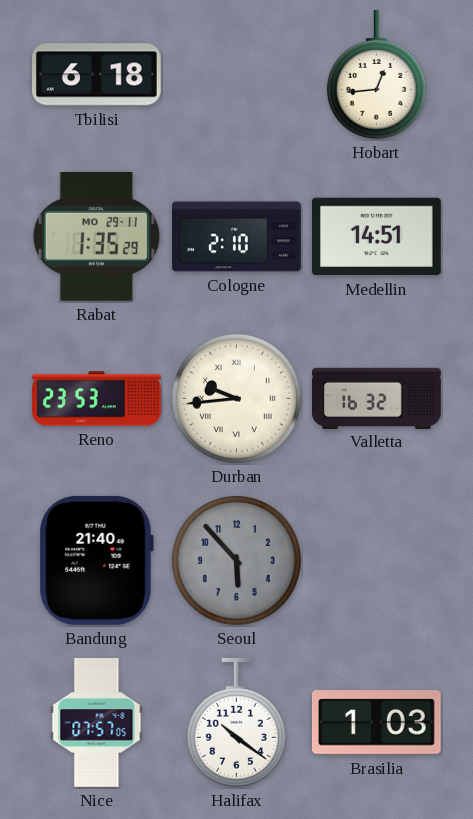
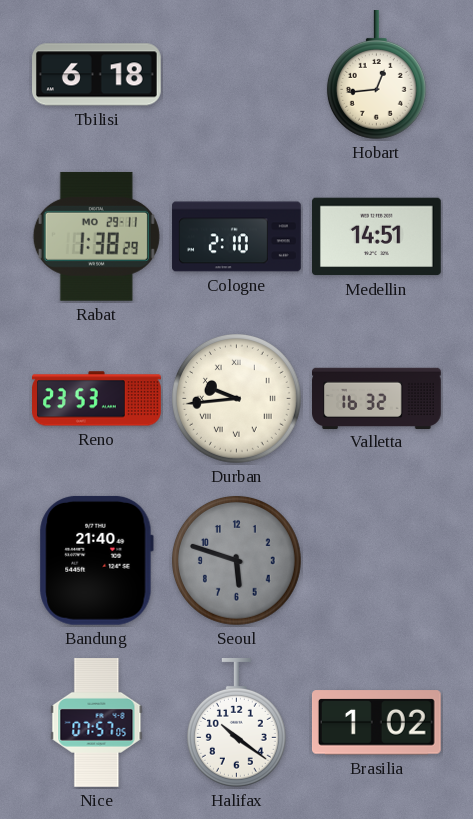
Rabat: 1:35 -> 1:38 (96, 236)
Seoul: 5:53 -> 5:48 (236, 560)
Brasilia: 1:03 -> 1:02 (376, 723)
